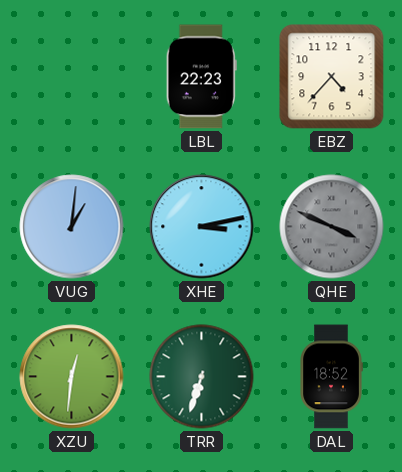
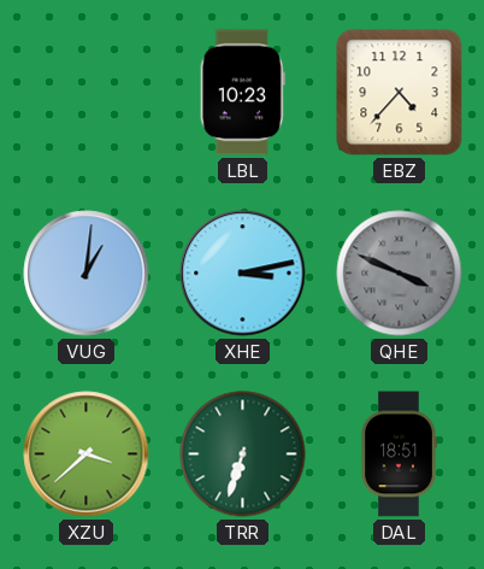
LBL: 22:23 -> 10:23 (242, 93)
XZU: 12:31 -> 3:38 (87, 454)
DAL: 18:52 -> 18:51 (399, 454)
